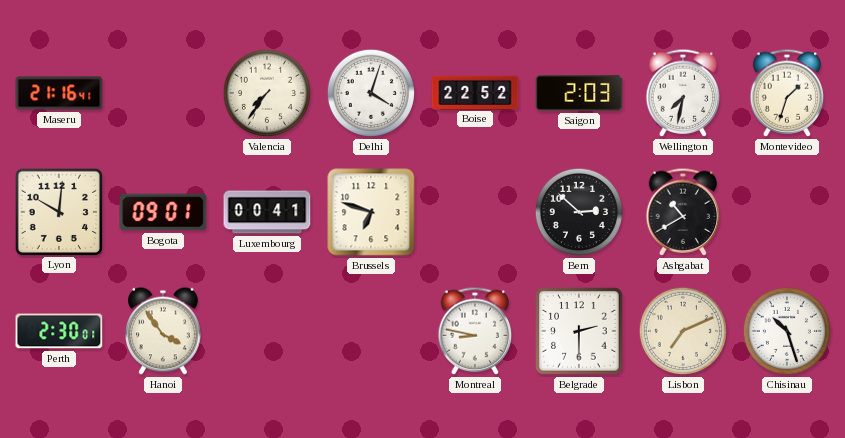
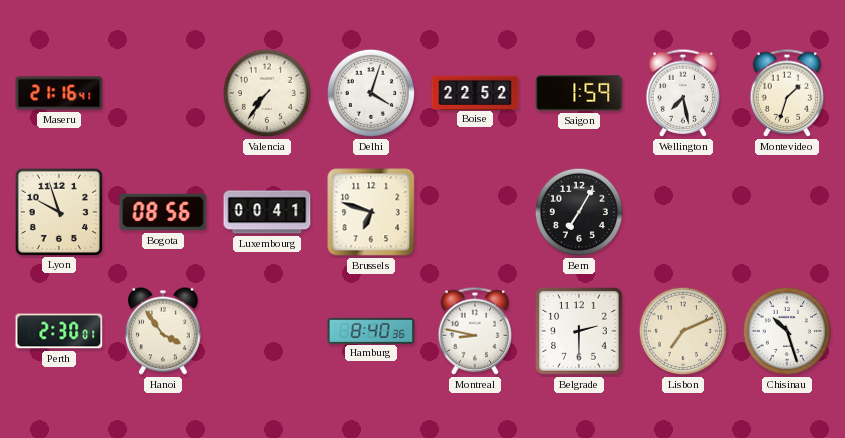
Saigon: 2:03 -> 1:59 (579, 93)
Wellington: 7:32 -> 7:28 (683, 93)
Lyon: 10:01 -> 9:57 (58, 211)
Bogota: 09:01 -> 08:56 (163, 212)
Bern: 2:52 -> 7:05 (579, 212)
Ashgabat: 10:40 -> none (683, 212)
Hamburg: none -> 8:40 (371, 330)
